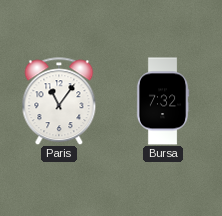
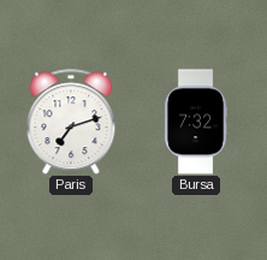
Paris: 11:06 -> 7:12 (71, 122)
